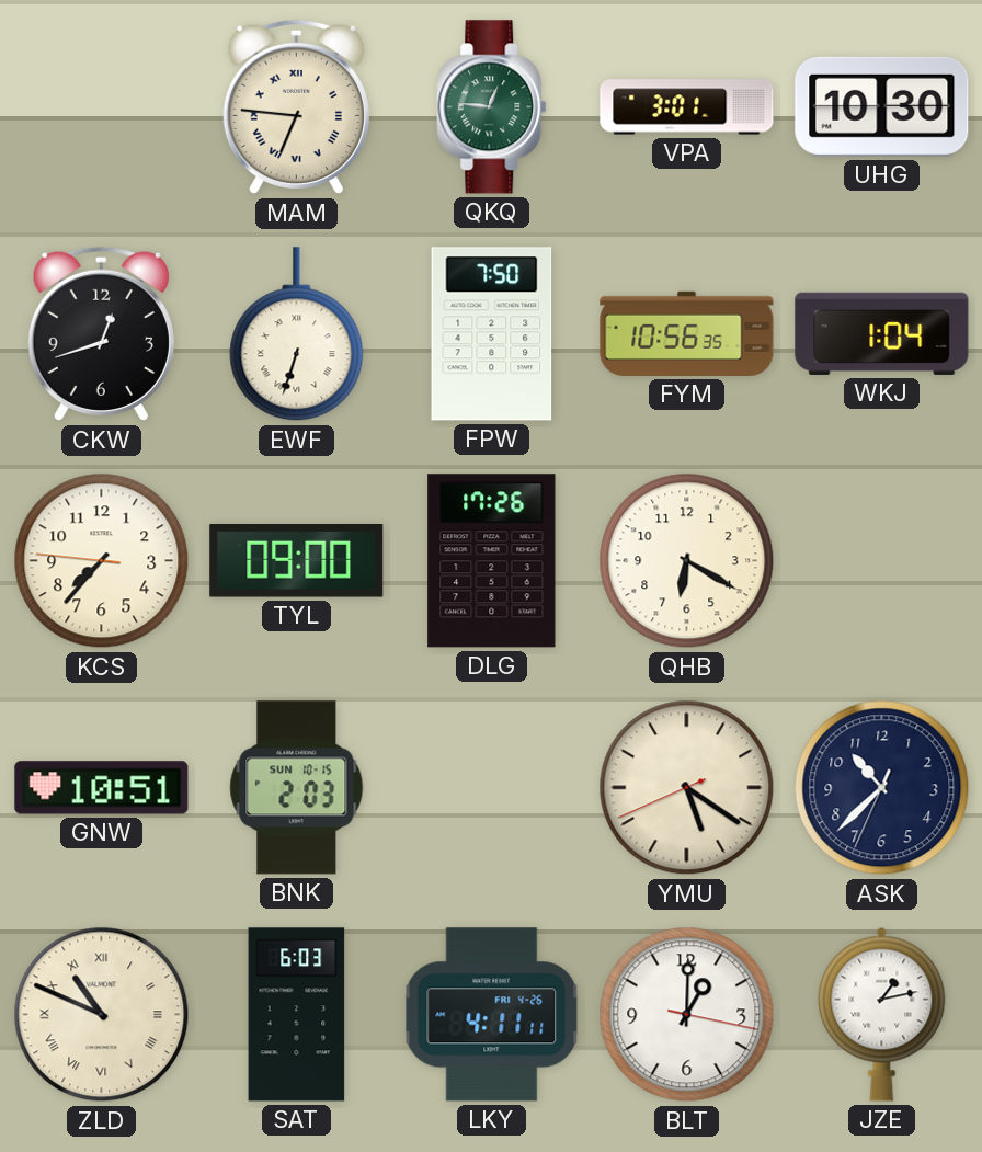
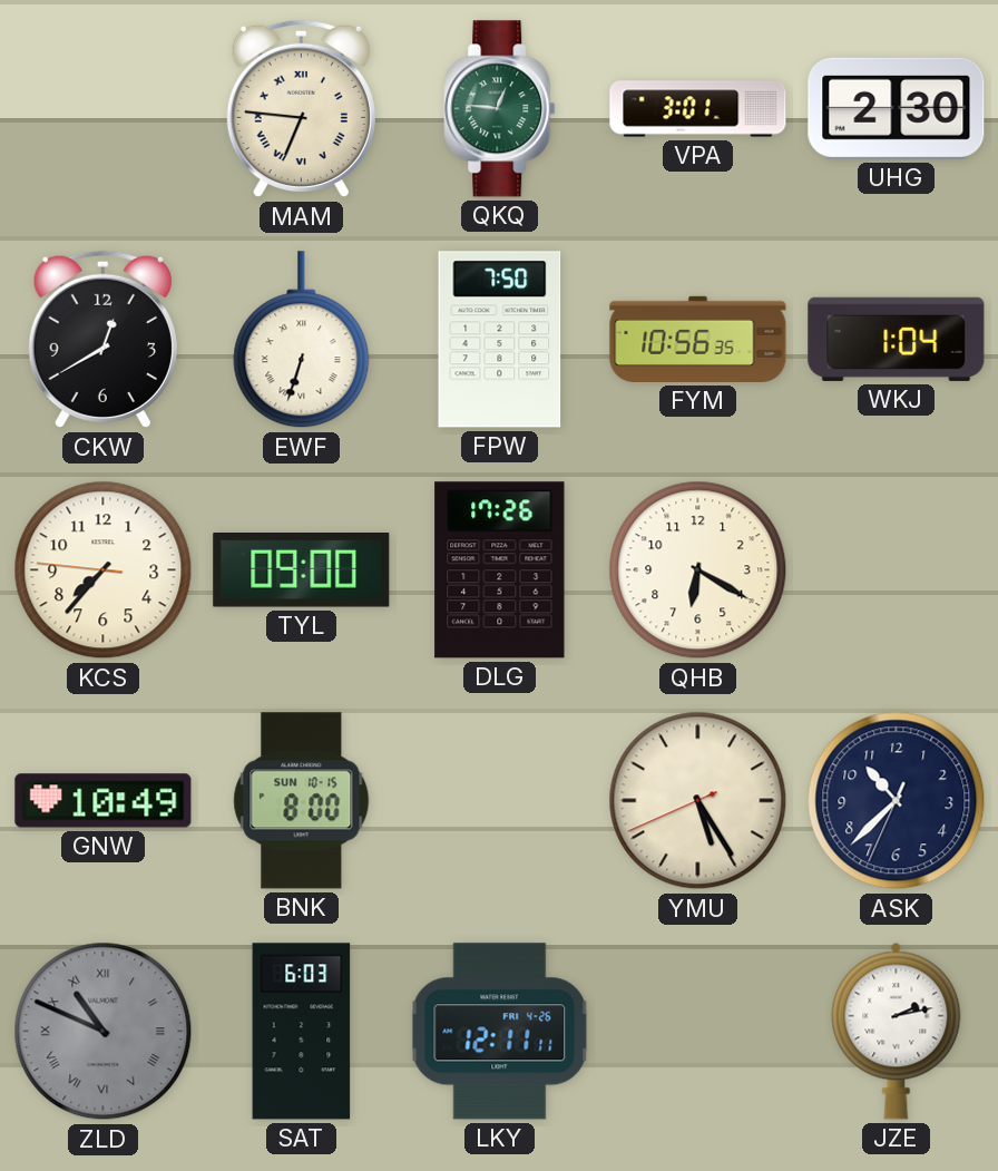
UHG: 10:30 -> 2:30 (897, 108)
CKW: 12:42 -> 12:40 (102, 340)
GNW: 10:51 -> 10:49 (104, 801)
BNK: 2:03 -> 8:00 (302, 801)
YMU: 5:20 -> 5:24 (698, 801)
ZLD dial: cream -> grey (104, 1032)
LKY: 4:11 -> 12:11 (500, 1032)
BLT: 1:00 -> none (687, 1015)
JZE: 1:13 -> 2:13 (897, 1031)
